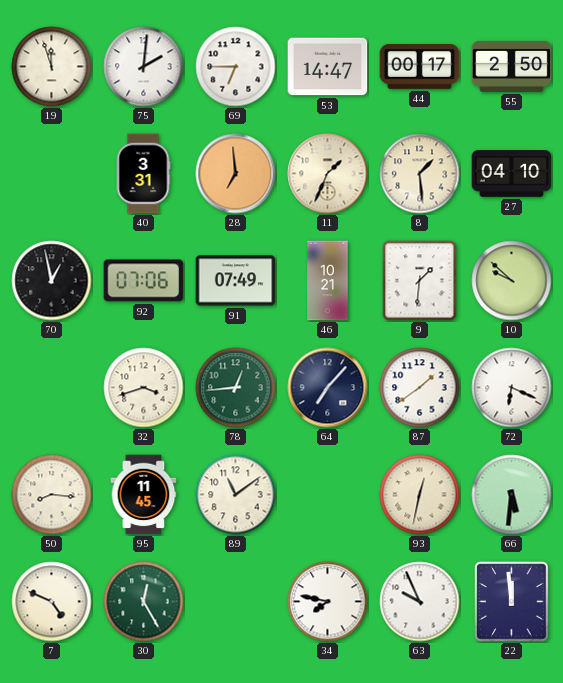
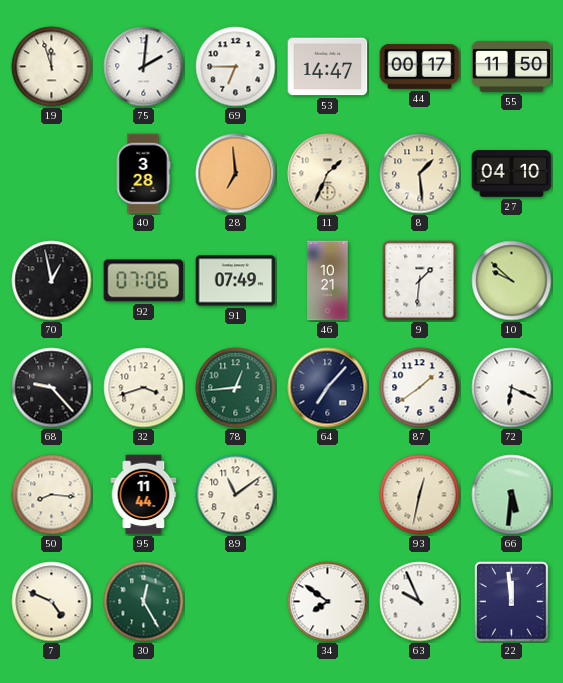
55: 2:50 -> 11:50 (512, 66)
40: 3:31 -> 3:28 (143, 174)
68: none -> 9:23 (52, 388)
95: 11:45 -> 11:44 (144, 495)
34: 7:47 -> 7:51 (328, 602)
